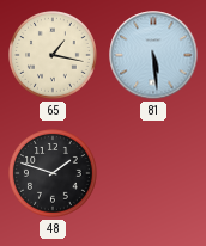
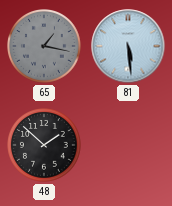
65 dial: cream -> grey (45, 47)
48: 1:48 -> 1:52 (45, 146)
